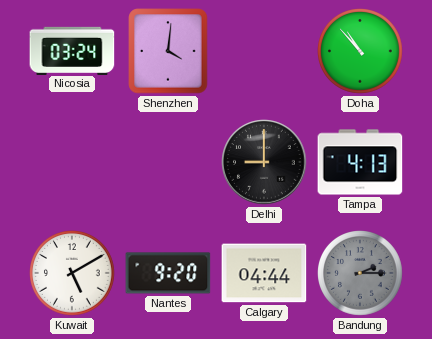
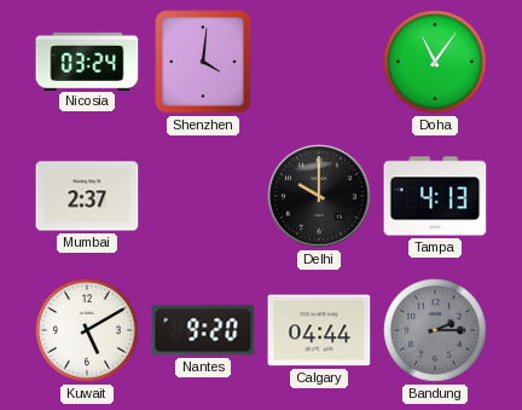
Doha: 10:53 -> 11:06 (436, 63)
Mumbai: none -> 2:37 (87, 196)
Delhi: 9:00 -> 10:00 (319, 196)
